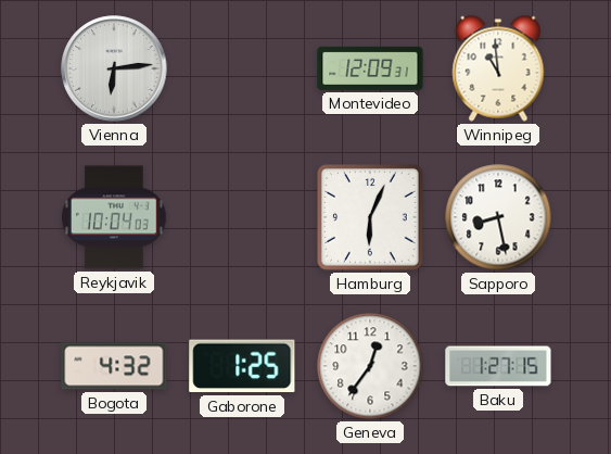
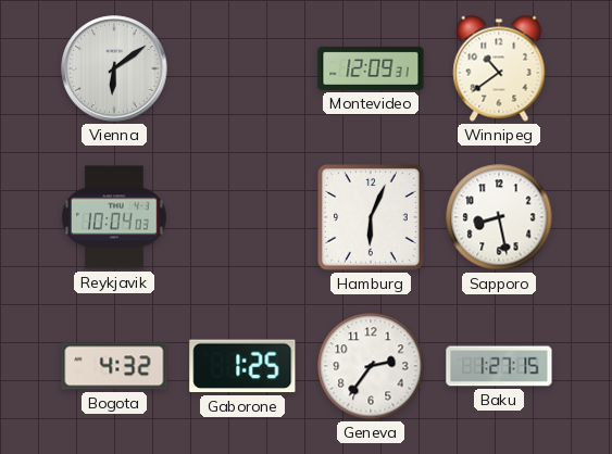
Vienna: 6:14 -> 6:09 (114, 68)
Winnipeg: 10:59 -> 10:39 (499, 68)
Geneva: 12:36 -> 2:36 (371, 366)
